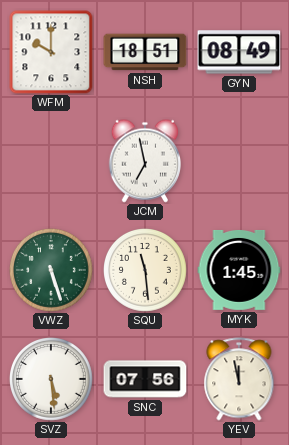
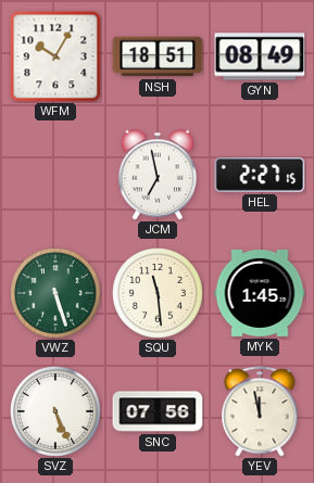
WFM: 10:00 -> 10:05 (55, 56)
HEL: none -> 2:27 (260, 175)
SVZ: 5:29 -> 5:26 (56, 412)
